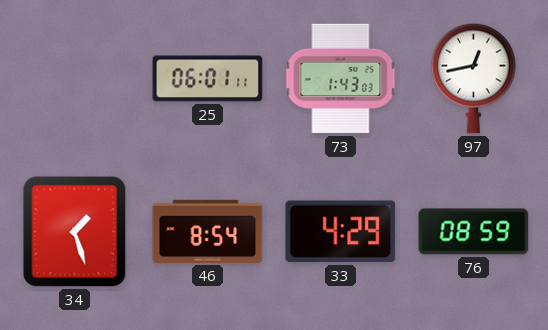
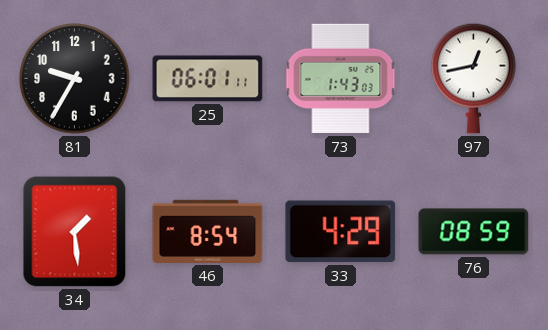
81: none -> 9:35 (75, 79)
34: 1:27 -> 1:29 (75, 232)
